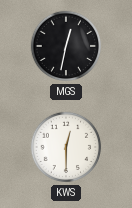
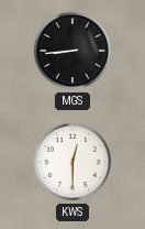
MGS: 12:32 -> 8:44 (72, 51)
